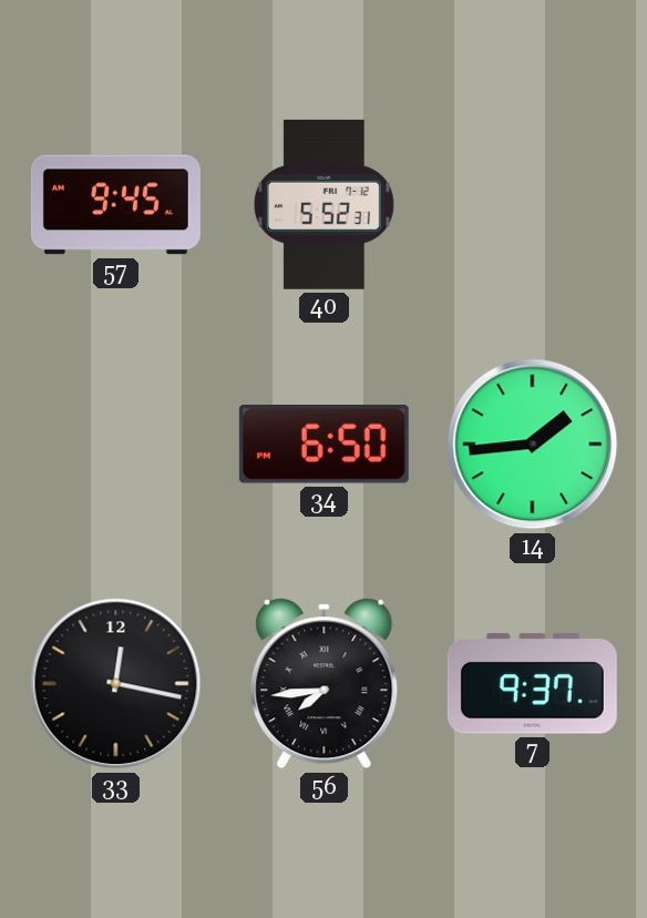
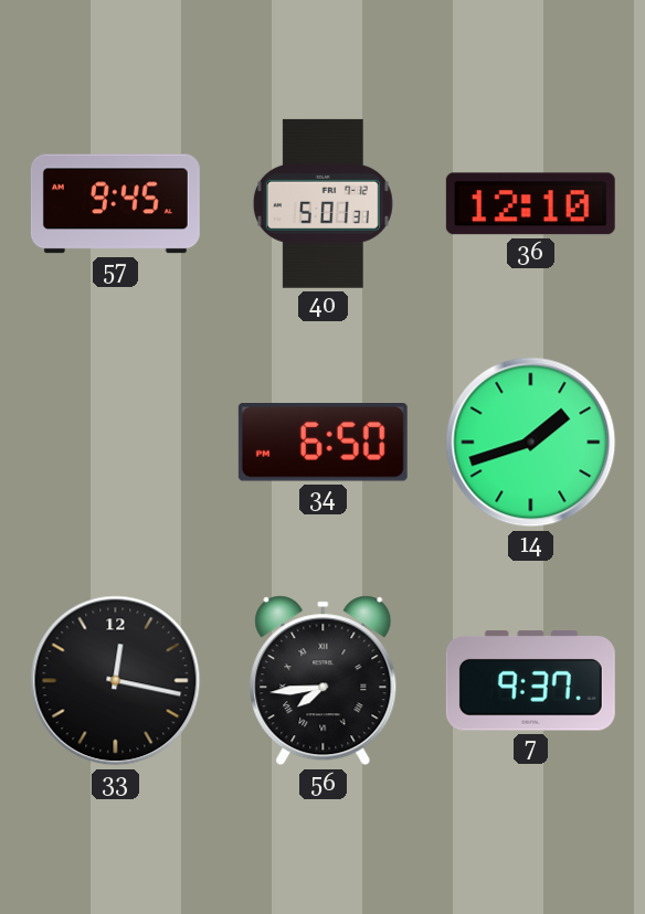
40: 5:52 -> 5:01 (322, 203)
36: none -> 12:10 (530, 204)
14: 1:44 -> 1:42 (531, 443)
